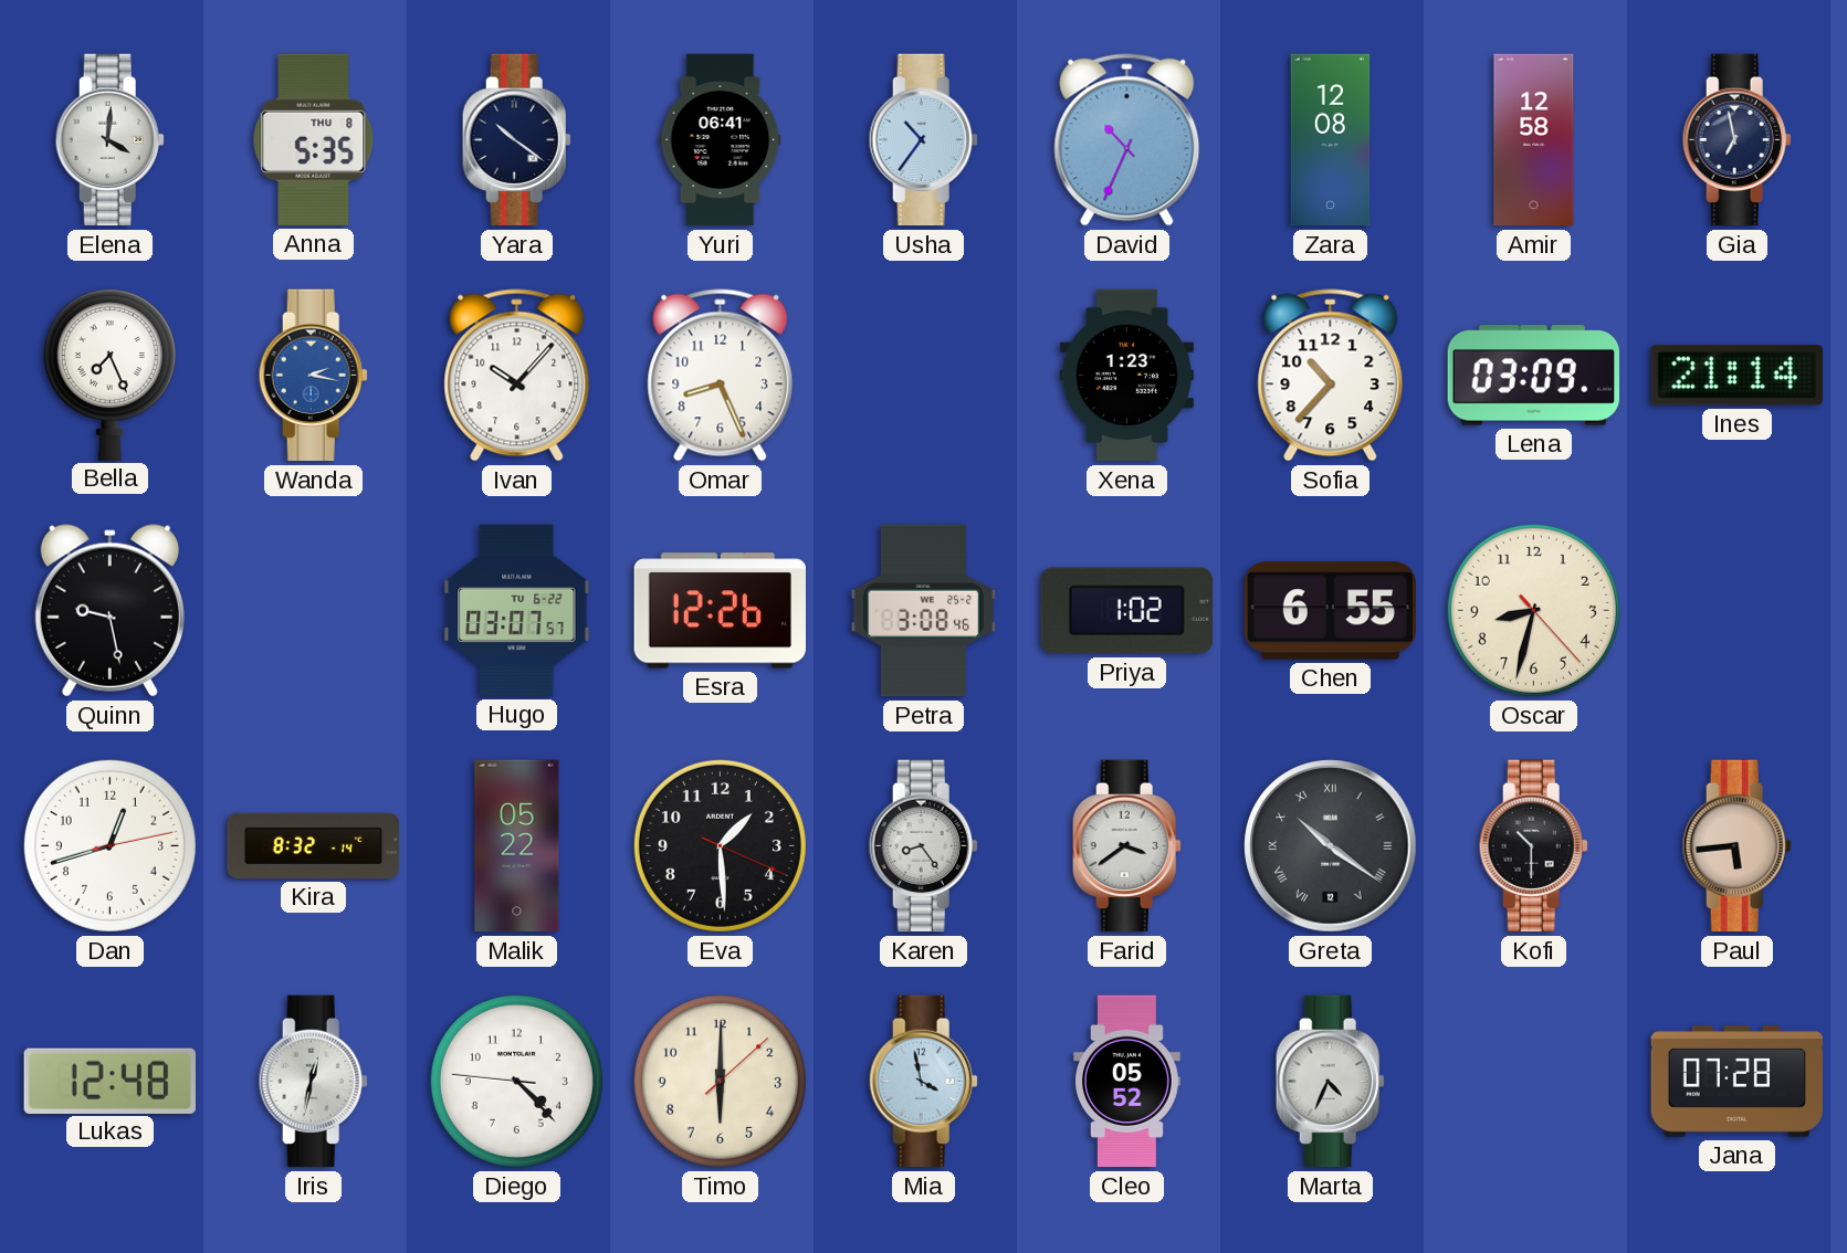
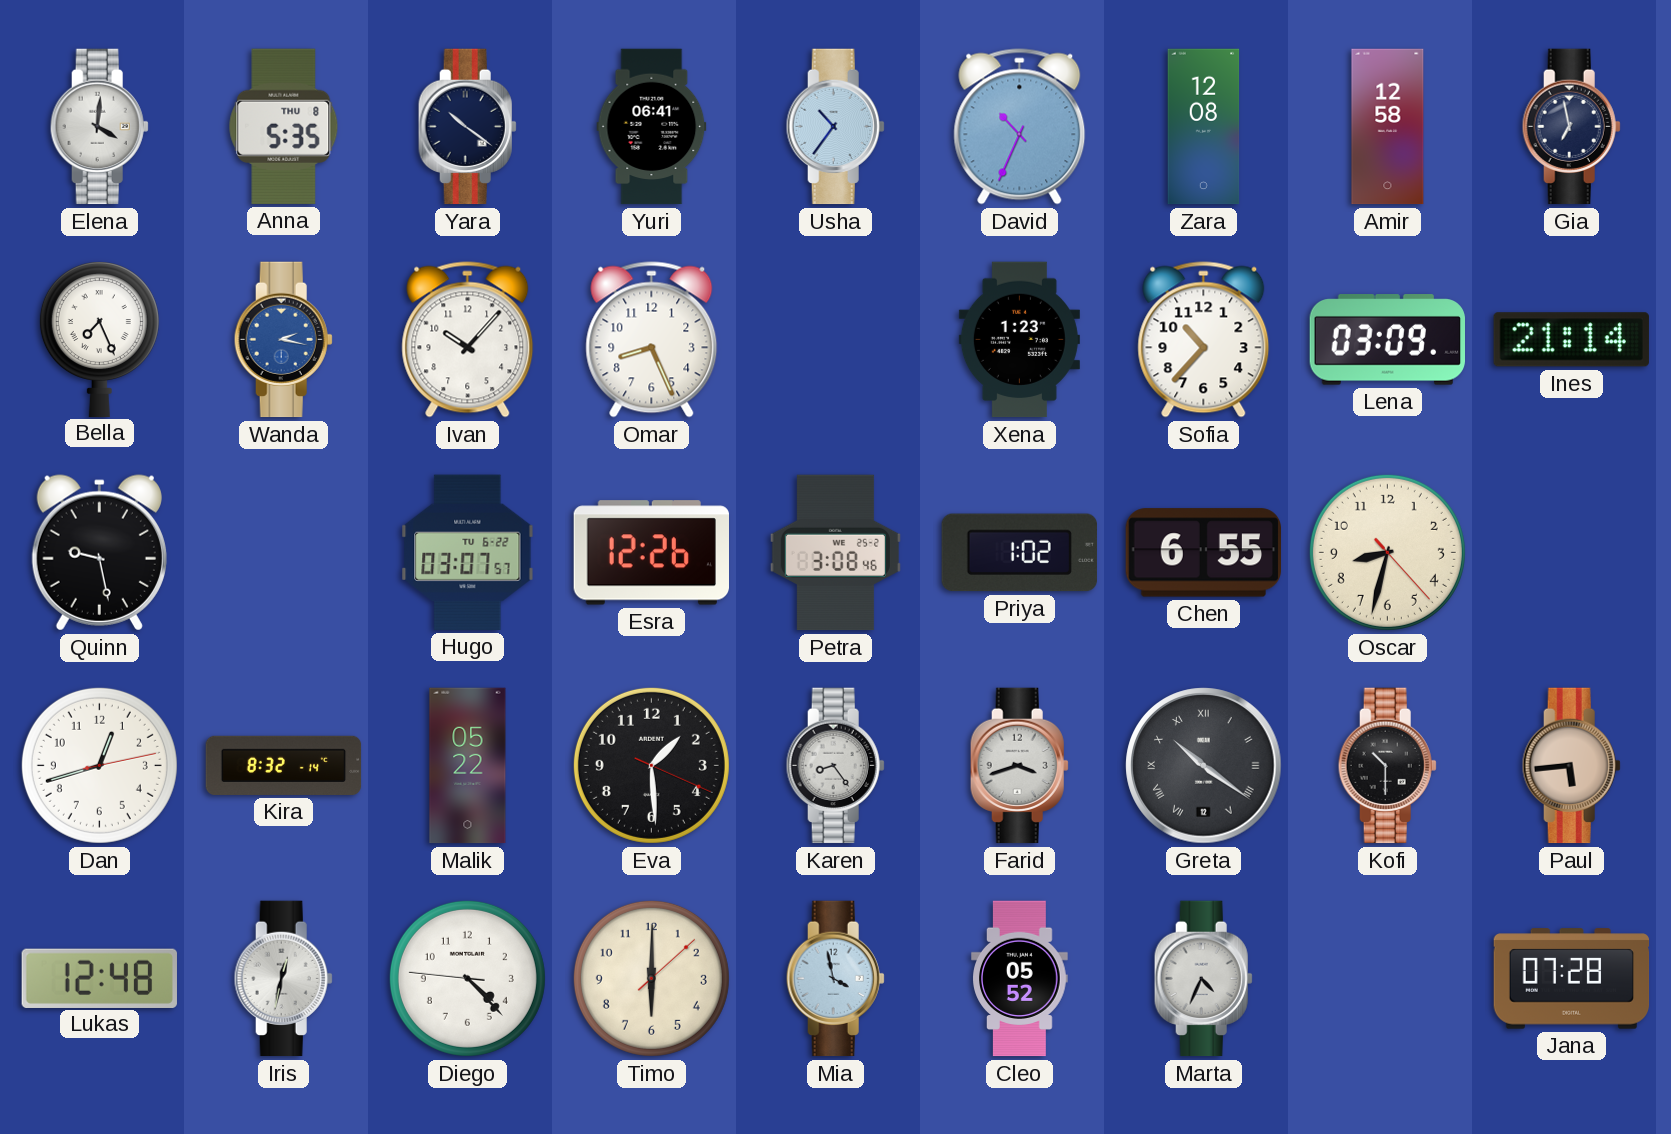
Farid: 3:39 -> 3:42 (1019, 766)
